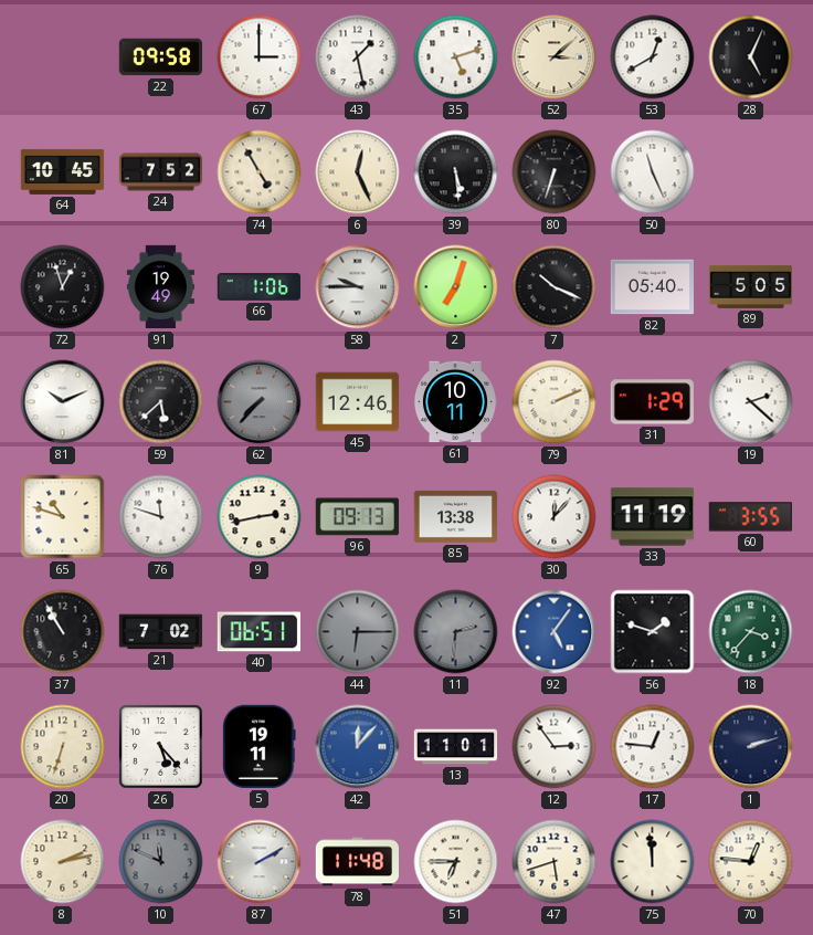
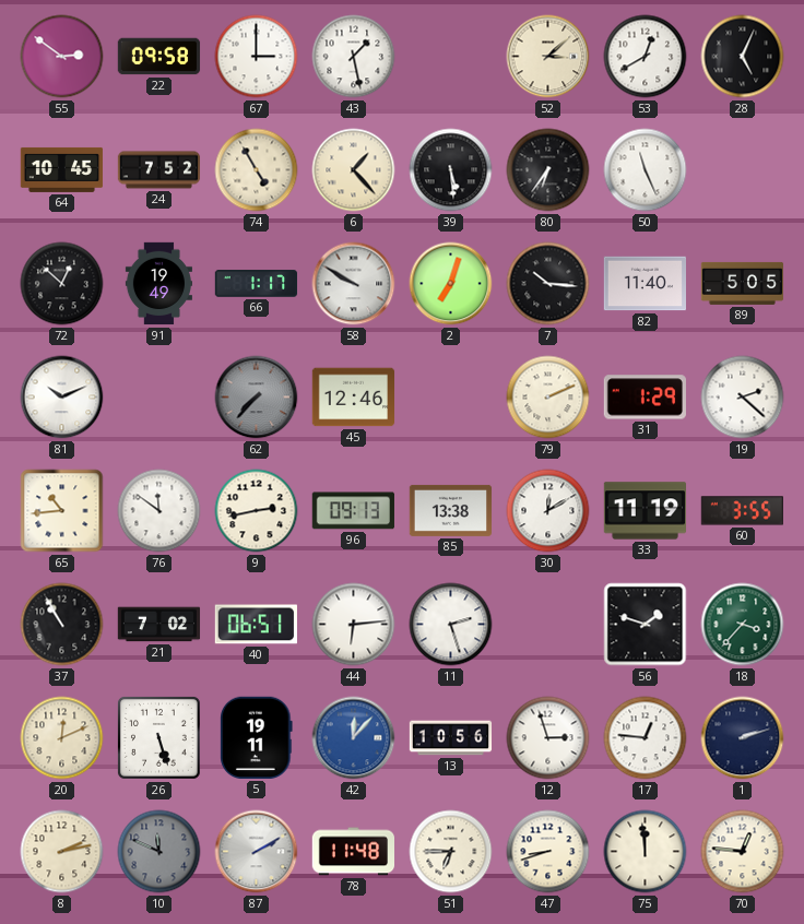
55: none -> 2:51 (62, 57)
35: 5:12 -> none (456, 57)
6: 12:26 -> 1:23 (354, 170)
80: 6:33 -> 6:36 (548, 170)
72: 12:57 -> 12:52 (62, 284)
66: 1:06 -> 1:17 (257, 284)
58: 9:45 -> 9:50 (354, 284)
7: 10:19 -> 10:16 (548, 284)
82: 05:40 -> 11:40 (646, 284)
59: 5:38 -> none (161, 402)
61: 10:11 -> none (454, 402)
65: 10:48 -> 10:44 (62, 511)
76: 11:48 -> 11:51 (159, 511)
30: 12:07 -> 12:10 (548, 511)
44: 6:15 -> 6:14 (354, 625)
44 dial: grey -> white (354, 625)
11: 2:31 -> 2:27 (451, 625)
11 dial: grey -> white (451, 625)
92: 5:06 -> none (555, 632)
20: 6:33 -> 12:11 (62, 738)
26: 5:23 -> 5:27 (159, 738)
13: 11:01 -> 10:56 (451, 738)
12: 2:54 -> 2:57 (548, 738)
47: 5:42 -> 8:42 (548, 852)
